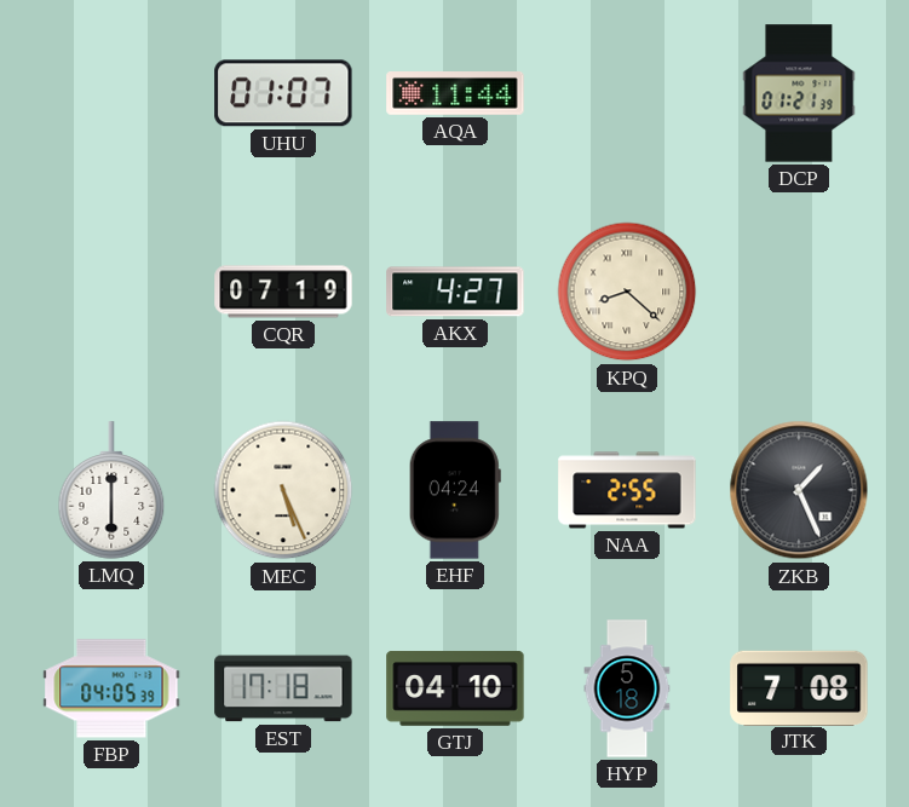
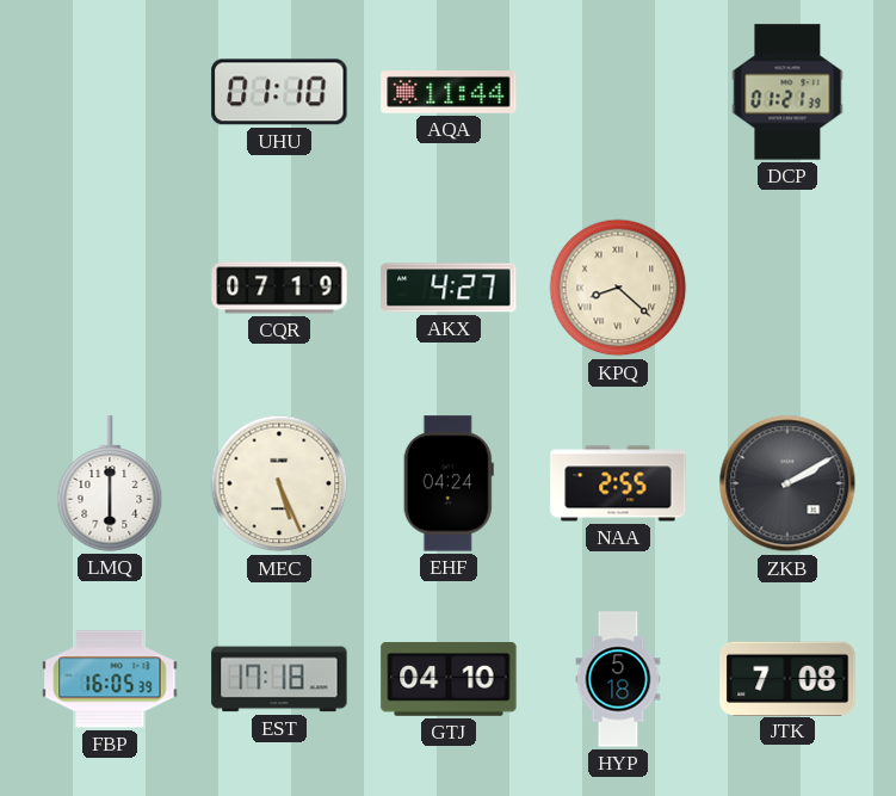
UHU: 01:07 -> 01:10 (279, 92)
ZKB: 1:26 -> 2:10 (787, 483)
FBP: 04:05 -> 16:05 (110, 679)
